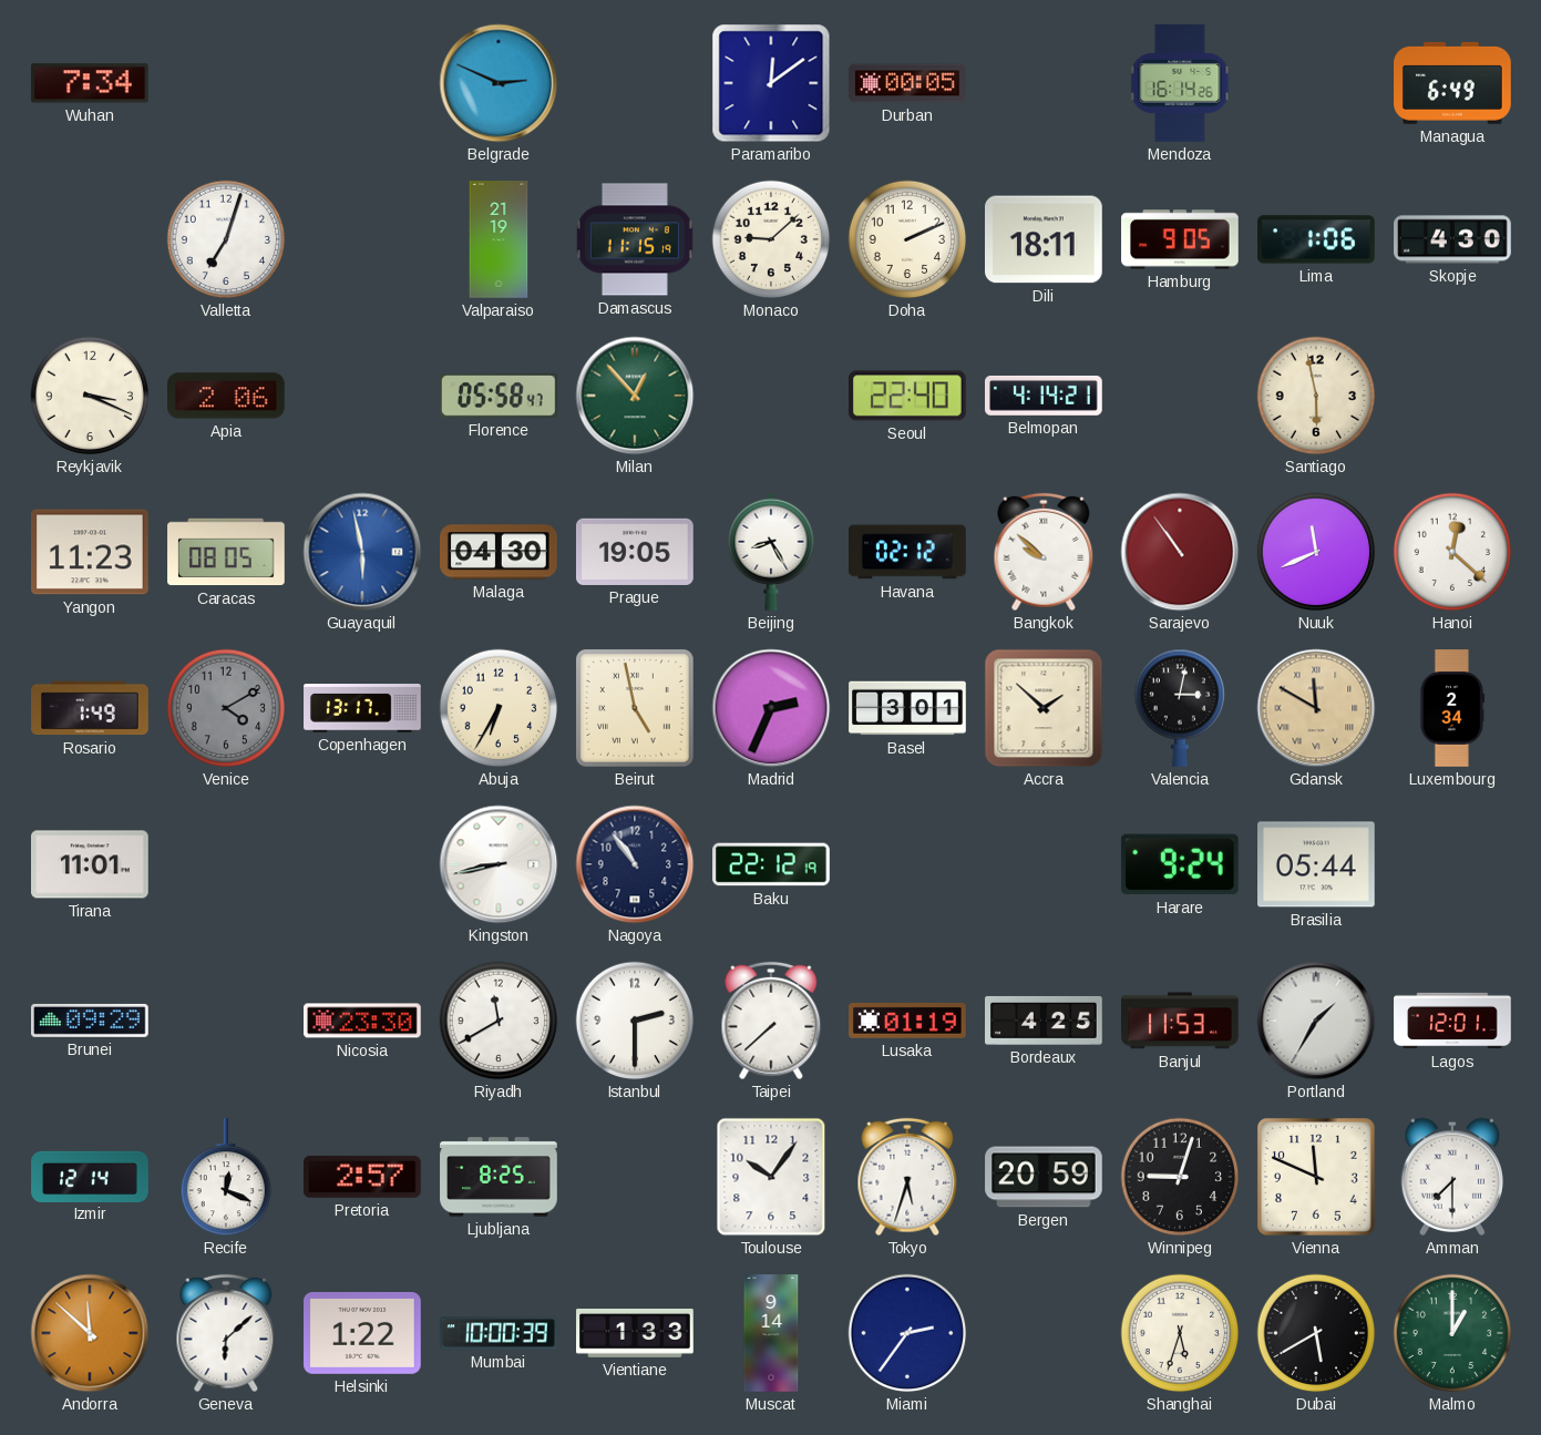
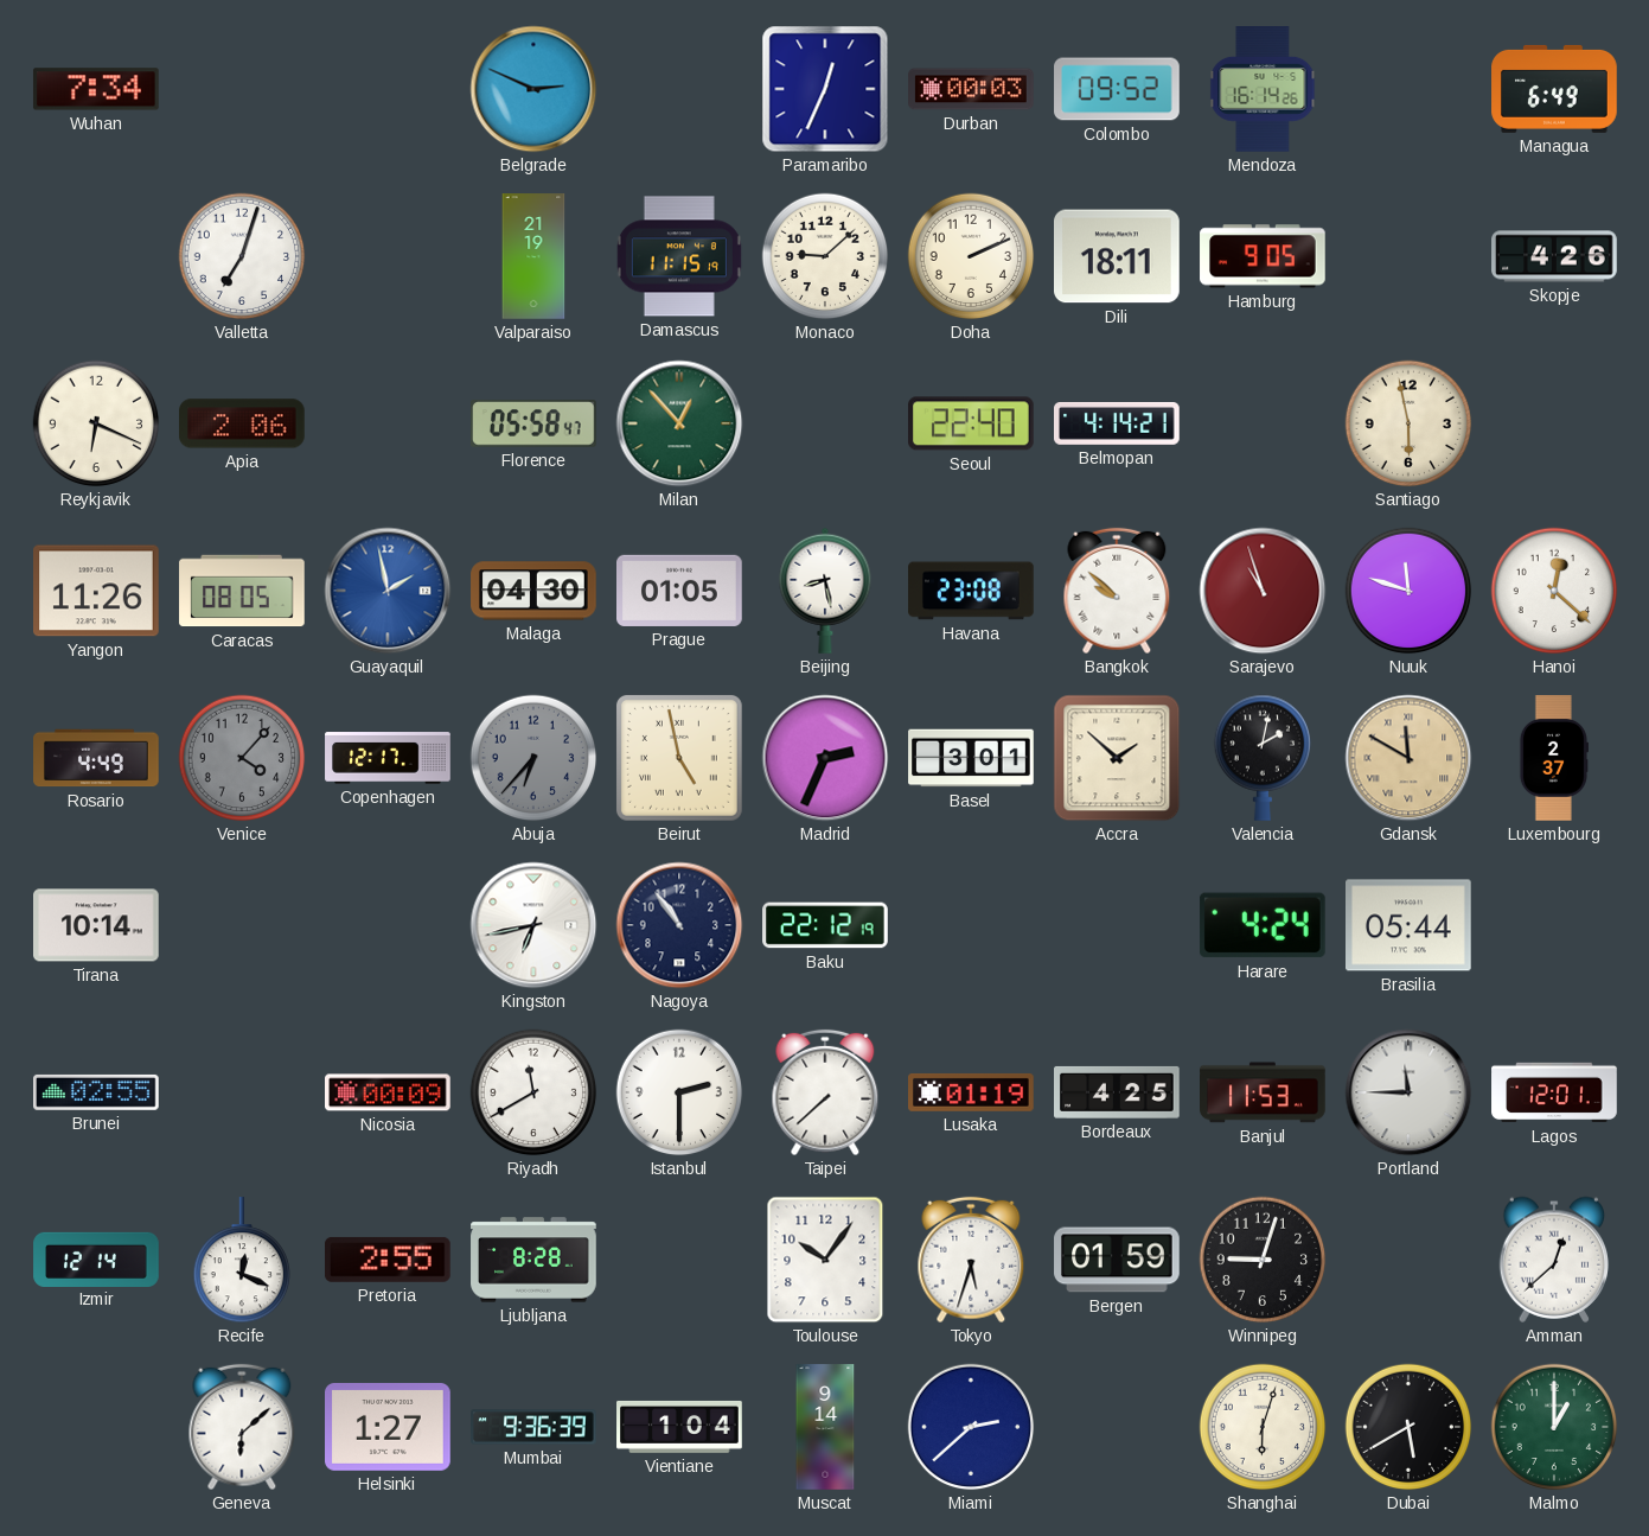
Paramaribo: 12:09 -> 12:34 (825, 89)
Durban: 00:05 -> 00:03 (971, 89)
Colombo: none -> 09:52 (1117, 89)
Lima: 1:06 -> none (1316, 239)
Skopje: 4:30 -> 4:26 (1554, 256)
Reykjavik: 3:19 -> 6:19 (96, 423)
Yangon: 11:23 -> 11:26 (97, 591)
Guayaquil: 5:58 -> 1:58 (388, 591)
Prague: 19:05 -> 01:05 (679, 591)
Beijing: 8:25 -> 8:28 (825, 591)
Havana: 02:12 -> 23:08 (971, 591)
Sarajevo: 10:54 -> 10:57 (1263, 591)
Nuuk: 11:41 -> 11:48 (1408, 591)
Rosario: 1:49 -> 4:49 (96, 758)
Venice: 4:10 -> 4:07 (242, 758)
Copenhagen: 13:17 -> 12:17 (388, 758)
Abuja: 6:35 -> 6:37 (533, 758)
Abuja dial: cream -> grey (533, 758)
Valencia: 3:02 -> 2:02 (1261, 758)
Luxembourg: 2:34 -> 2:37 (1553, 758)
Tirana: 11:01 -> 10:14 (97, 925)
Kingston: 8:43 -> 6:43 (533, 925)
Harare: 9:24 -> 4:24 (1263, 925)
Brunei: 09:29 -> 02:55 (97, 1092)
Nicosia: 23:30 -> 00:09 (389, 1092)
Portland: 1:35 -> 11:45 (1408, 1092)
Pretoria: 2:57 -> 2:55 (389, 1260)
Ljubljana: 8:25 -> 8:28 (533, 1260)
Bergen: 20:59 -> 01:59 (1117, 1260)
Vienna: 11:49 -> none (1316, 1177)
Amman: 7:30 -> 12:38 (1554, 1260)
Andorra: 11:52 -> none (90, 1333)
Helsinki: 1:22 -> 1:27 (389, 1427)
Mumbai: 10:00 -> 9:36 (533, 1427)
Vientiane: 1:33 -> 1:04 (679, 1427)
Miami: 2:36 -> 2:38 (971, 1427)
Shanghai: 5:33 -> 6:03 (1263, 1427)
